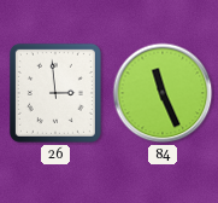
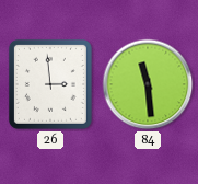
84: 11:26 -> 11:29 (148, 84)
